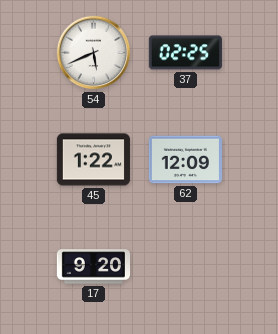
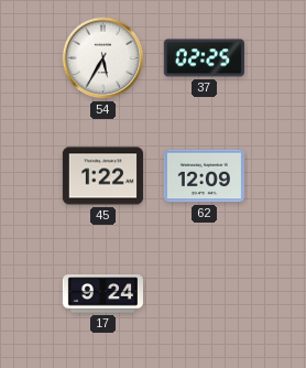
54: 5:41 -> 5:35 (103, 58)
17: 9:20 -> 9:24 (102, 294)
